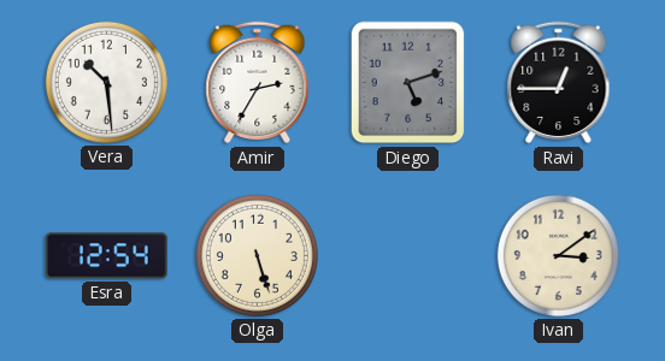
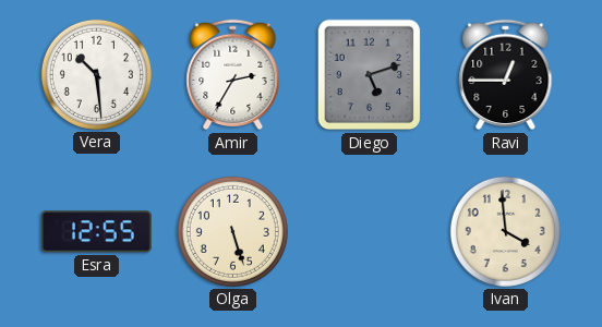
Esra: 12:54 -> 12:55 (96, 232)
Ivan: 3:09 -> 3:59 (505, 231)
